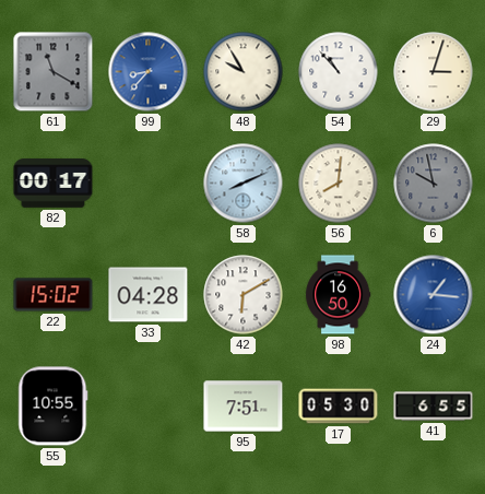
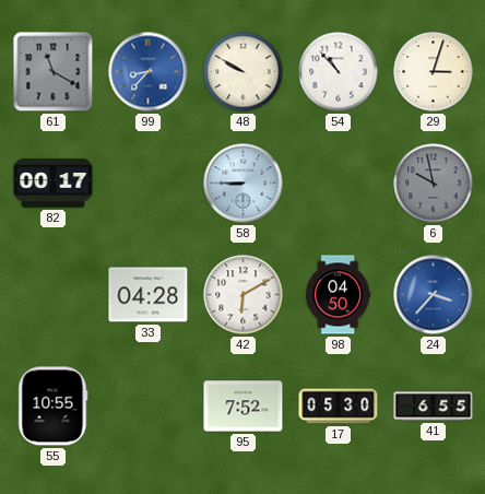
48: 9:55 -> 9:50 (244, 72)
58: 8:11 -> 8:45 (244, 184)
56: 8:01 -> none (339, 184)
22: 15:02 -> none (54, 295)
98: 16:50 -> 04:50 (339, 295)
24: 1:16 -> 3:37 (434, 295)
95: 7:51 -> 7:52 (244, 407)
